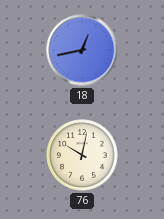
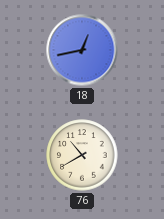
76: 10:02 -> 10:40 (82, 155)
